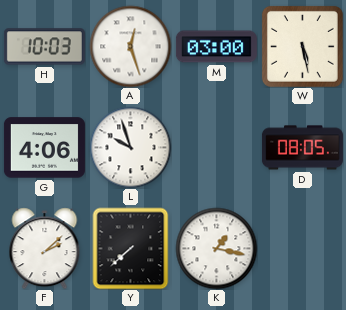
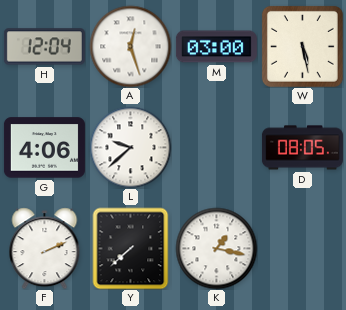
H: 10:03 -> 12:04 (44, 47)
L: 9:57 -> 9:38 (130, 147)
F: 2:08 -> 2:11 (45, 248)
